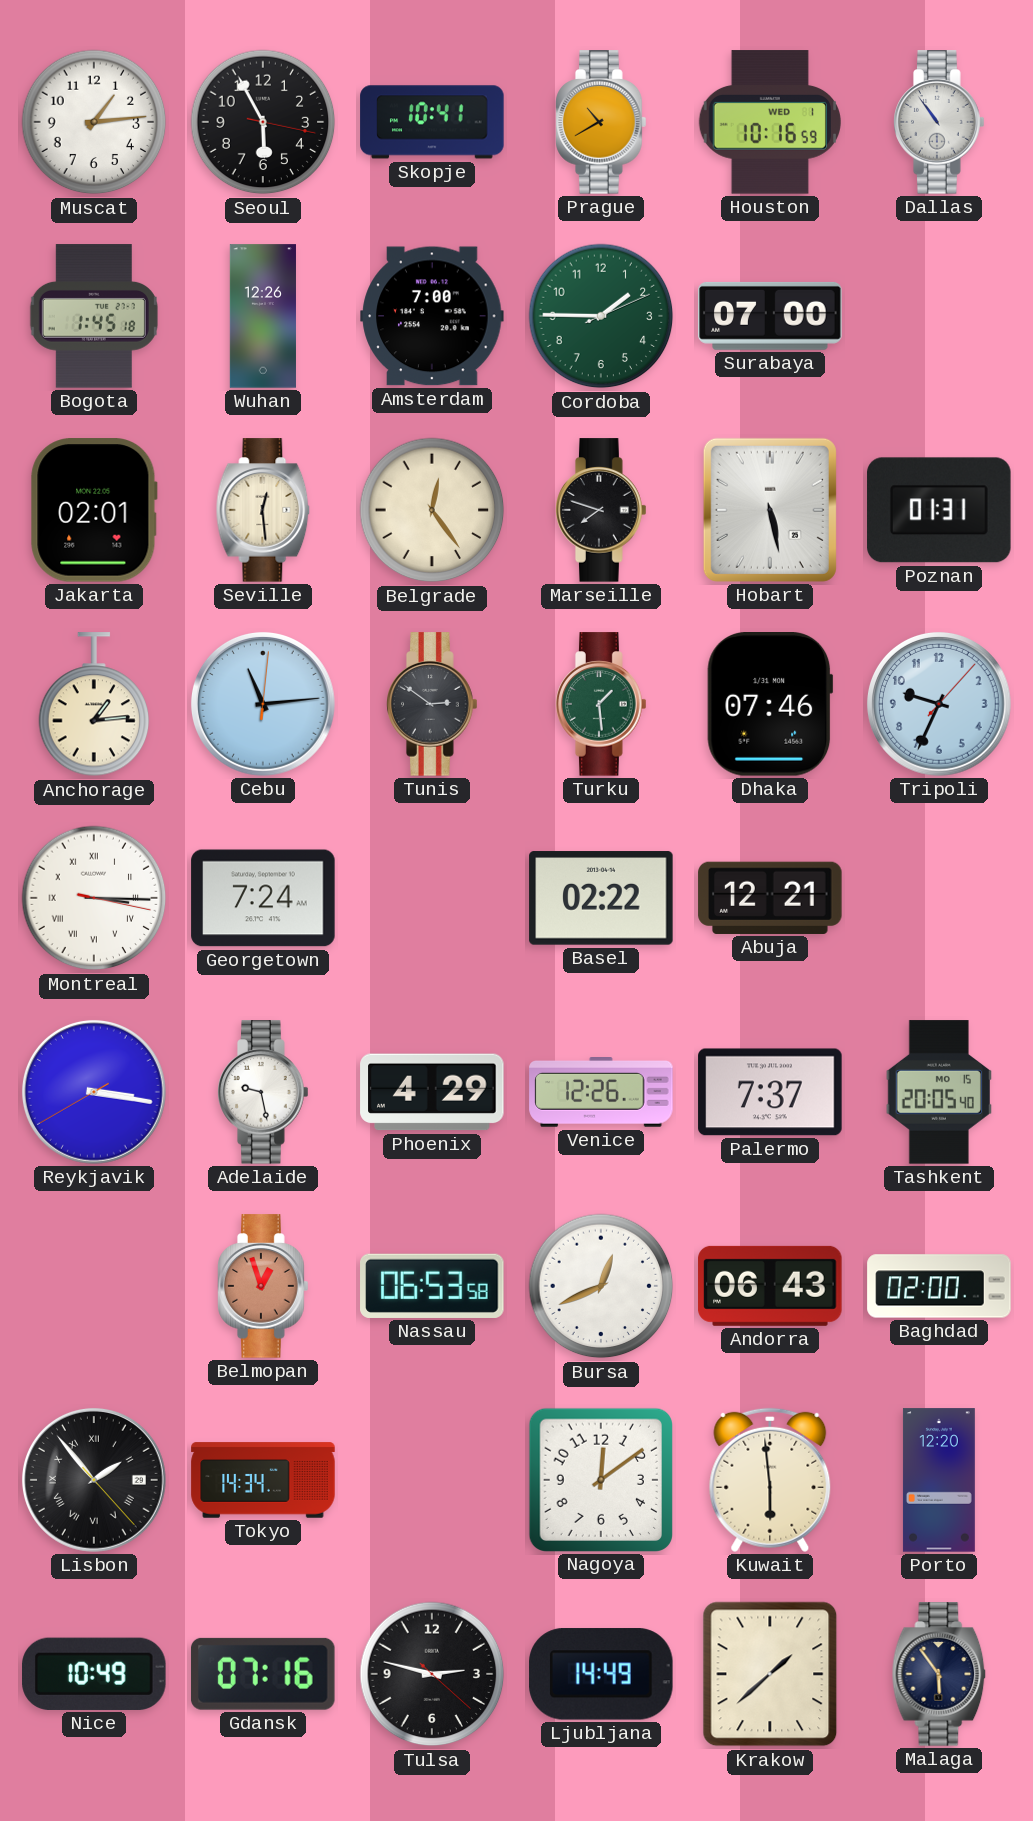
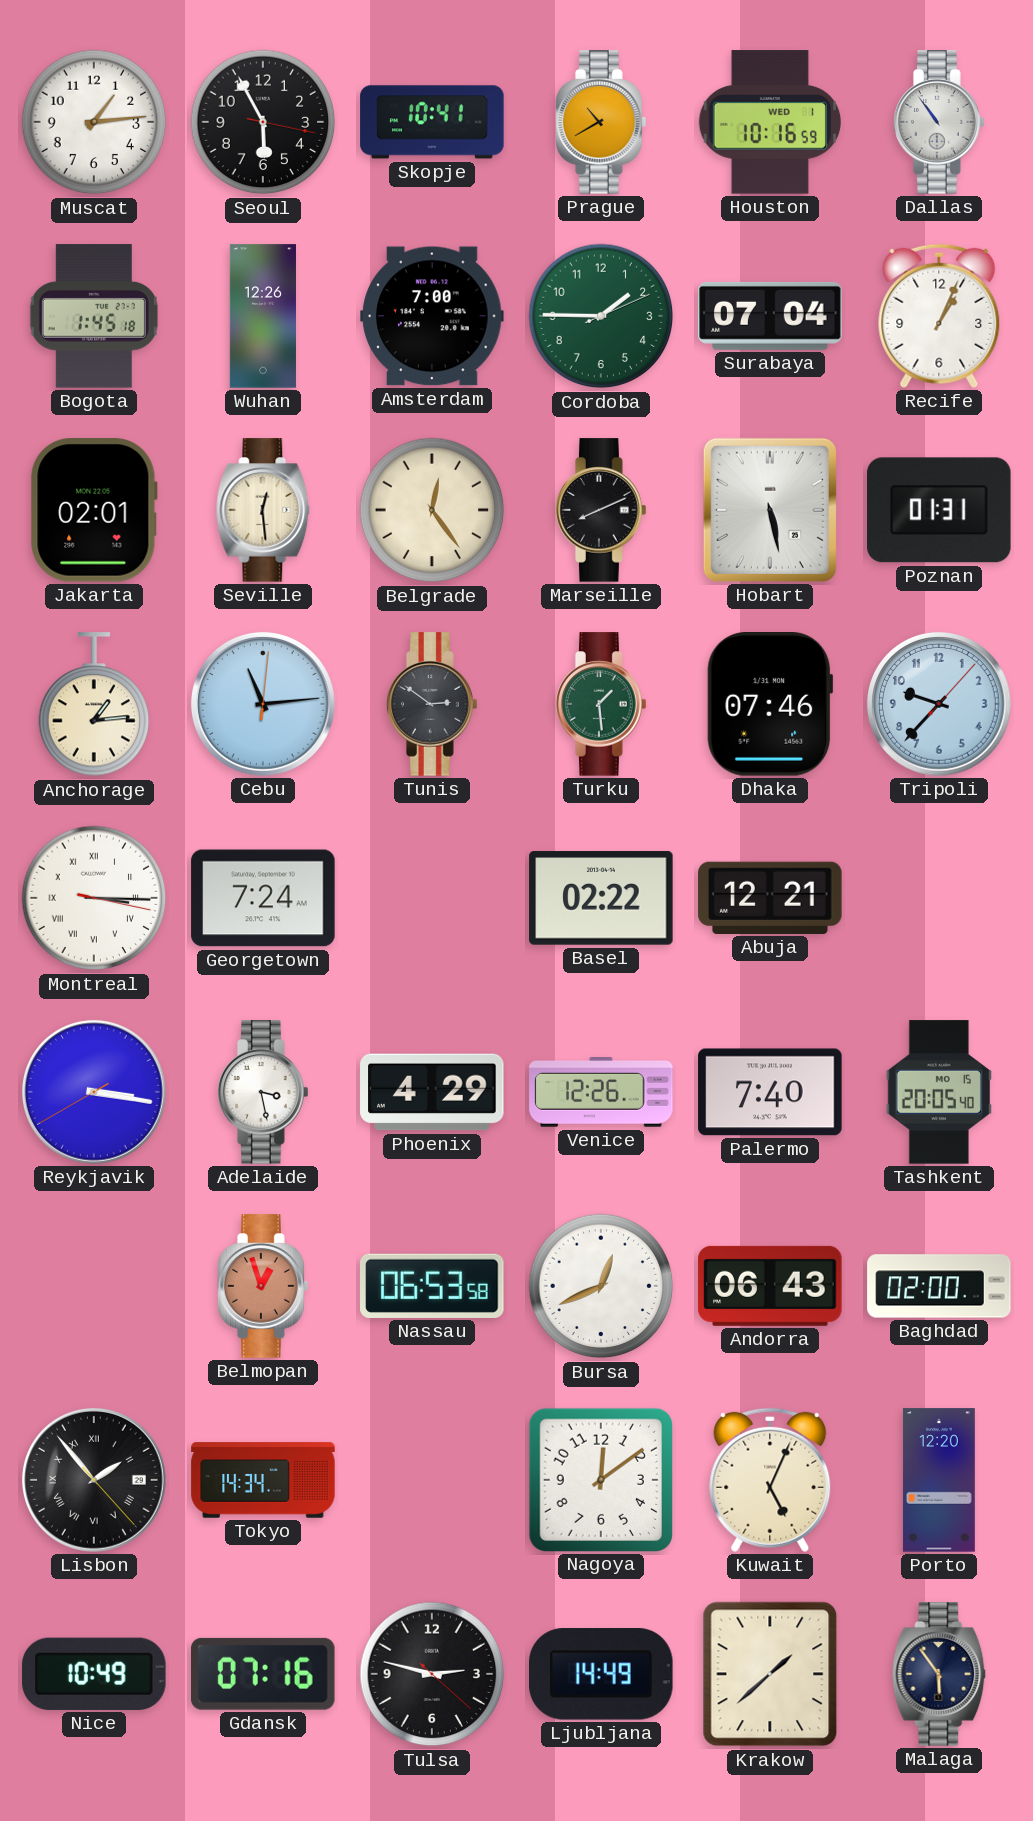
Surabaya: 07:00 -> 07:04 (770, 316)
Recife: none -> 1:04 (939, 316)
Marseille: 7:48 -> 8:11 (601, 510)
Tripoli: 9:34 -> 9:37 (939, 704)
Adelaide: 9:28 -> 3:28 (263, 1092)
Palermo: 7:37 -> 7:40 (770, 1092)
Kuwait: 5:59 -> 5:04 (770, 1480)
